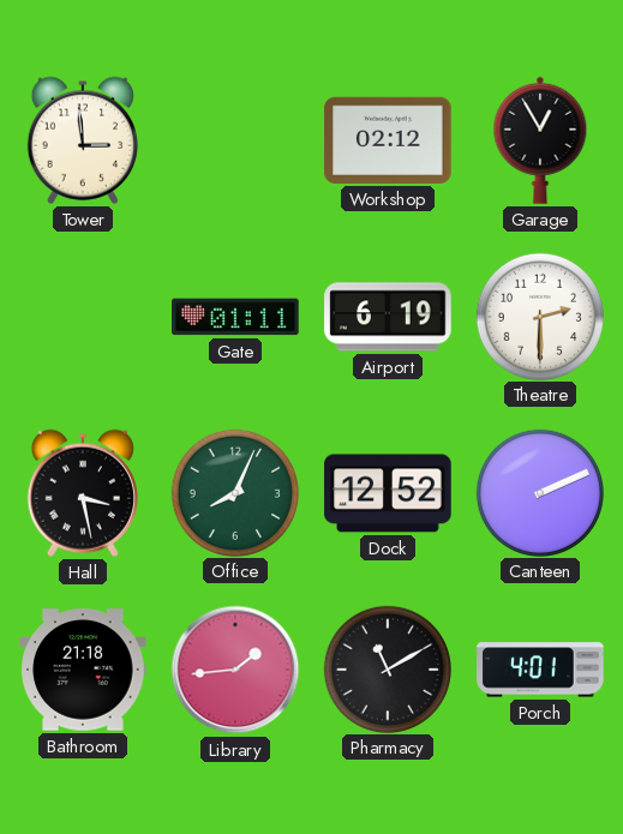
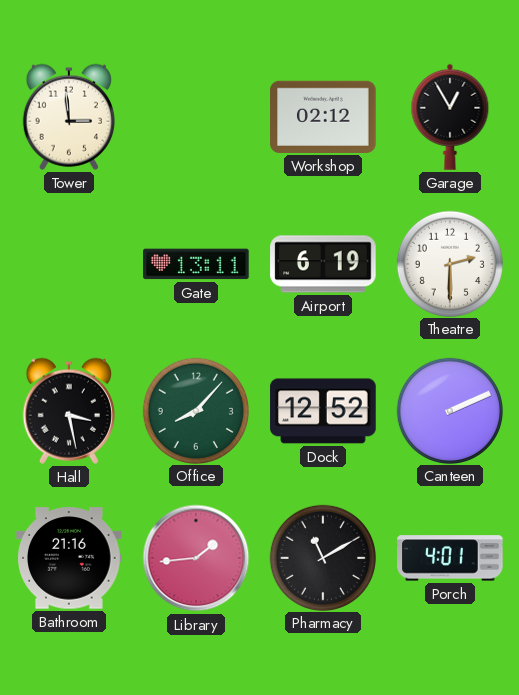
Gate: 01:11 -> 13:11 (196, 264)
Office: 8:04 -> 8:07 (195, 410)
Bathroom: 21:18 -> 21:16 (69, 558)
